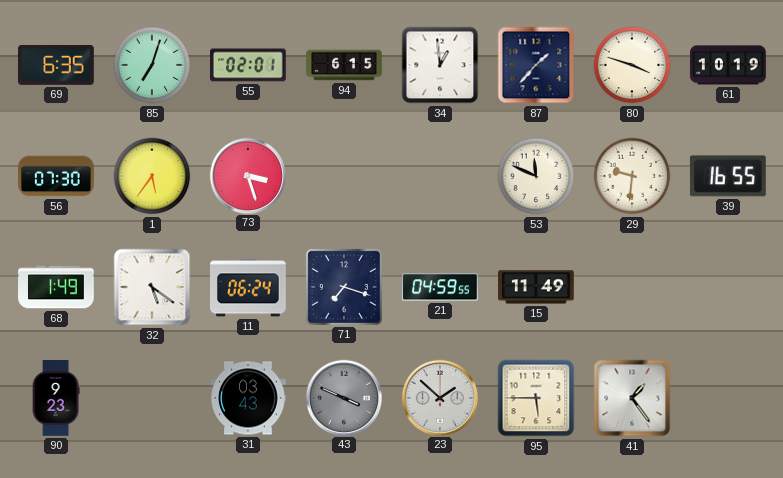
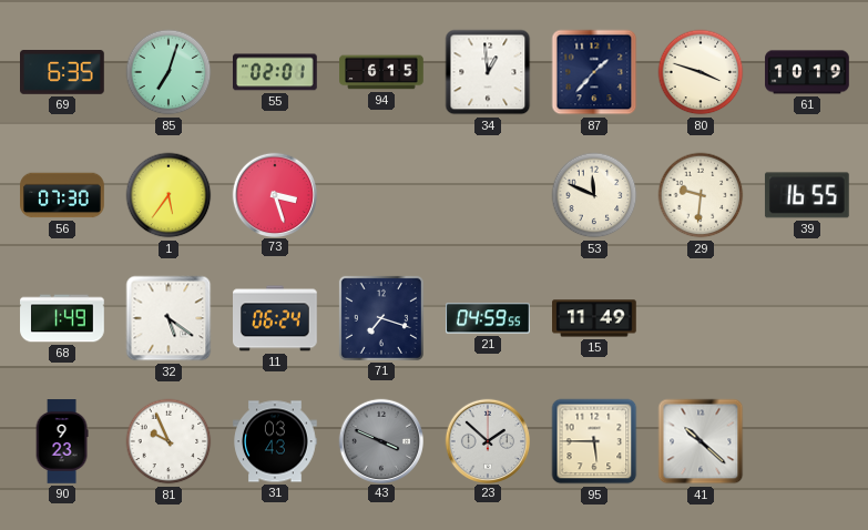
81: none -> 9:56 (169, 441)
41: 1:24 -> 10:22 (701, 441)
